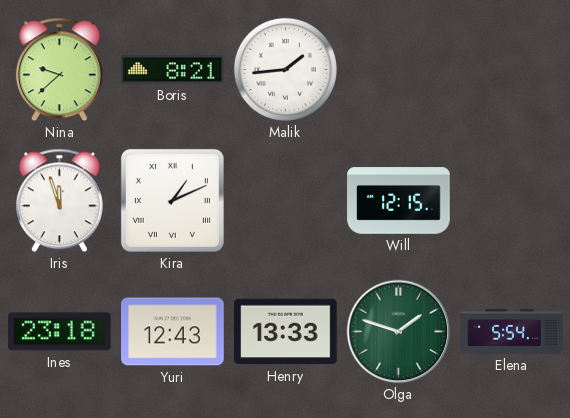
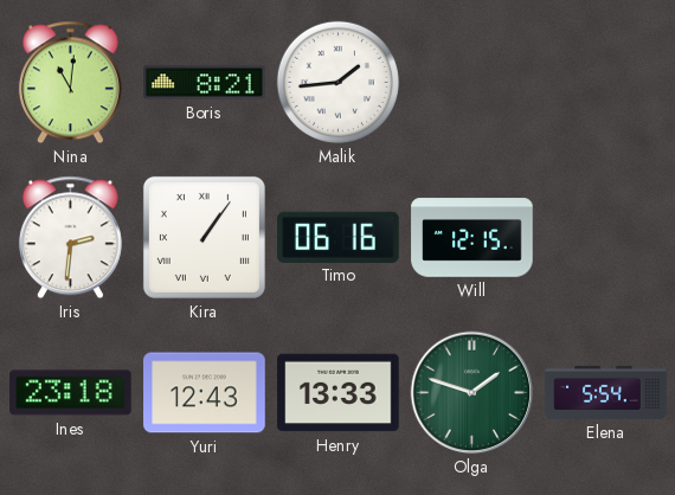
Nina: 9:38 -> 11:01 (70, 83)
Iris: 11:57 -> 2:31 (70, 238)
Kira: 1:11 -> 1:06 (204, 237)
Timo: none -> 06:16 (339, 237)
